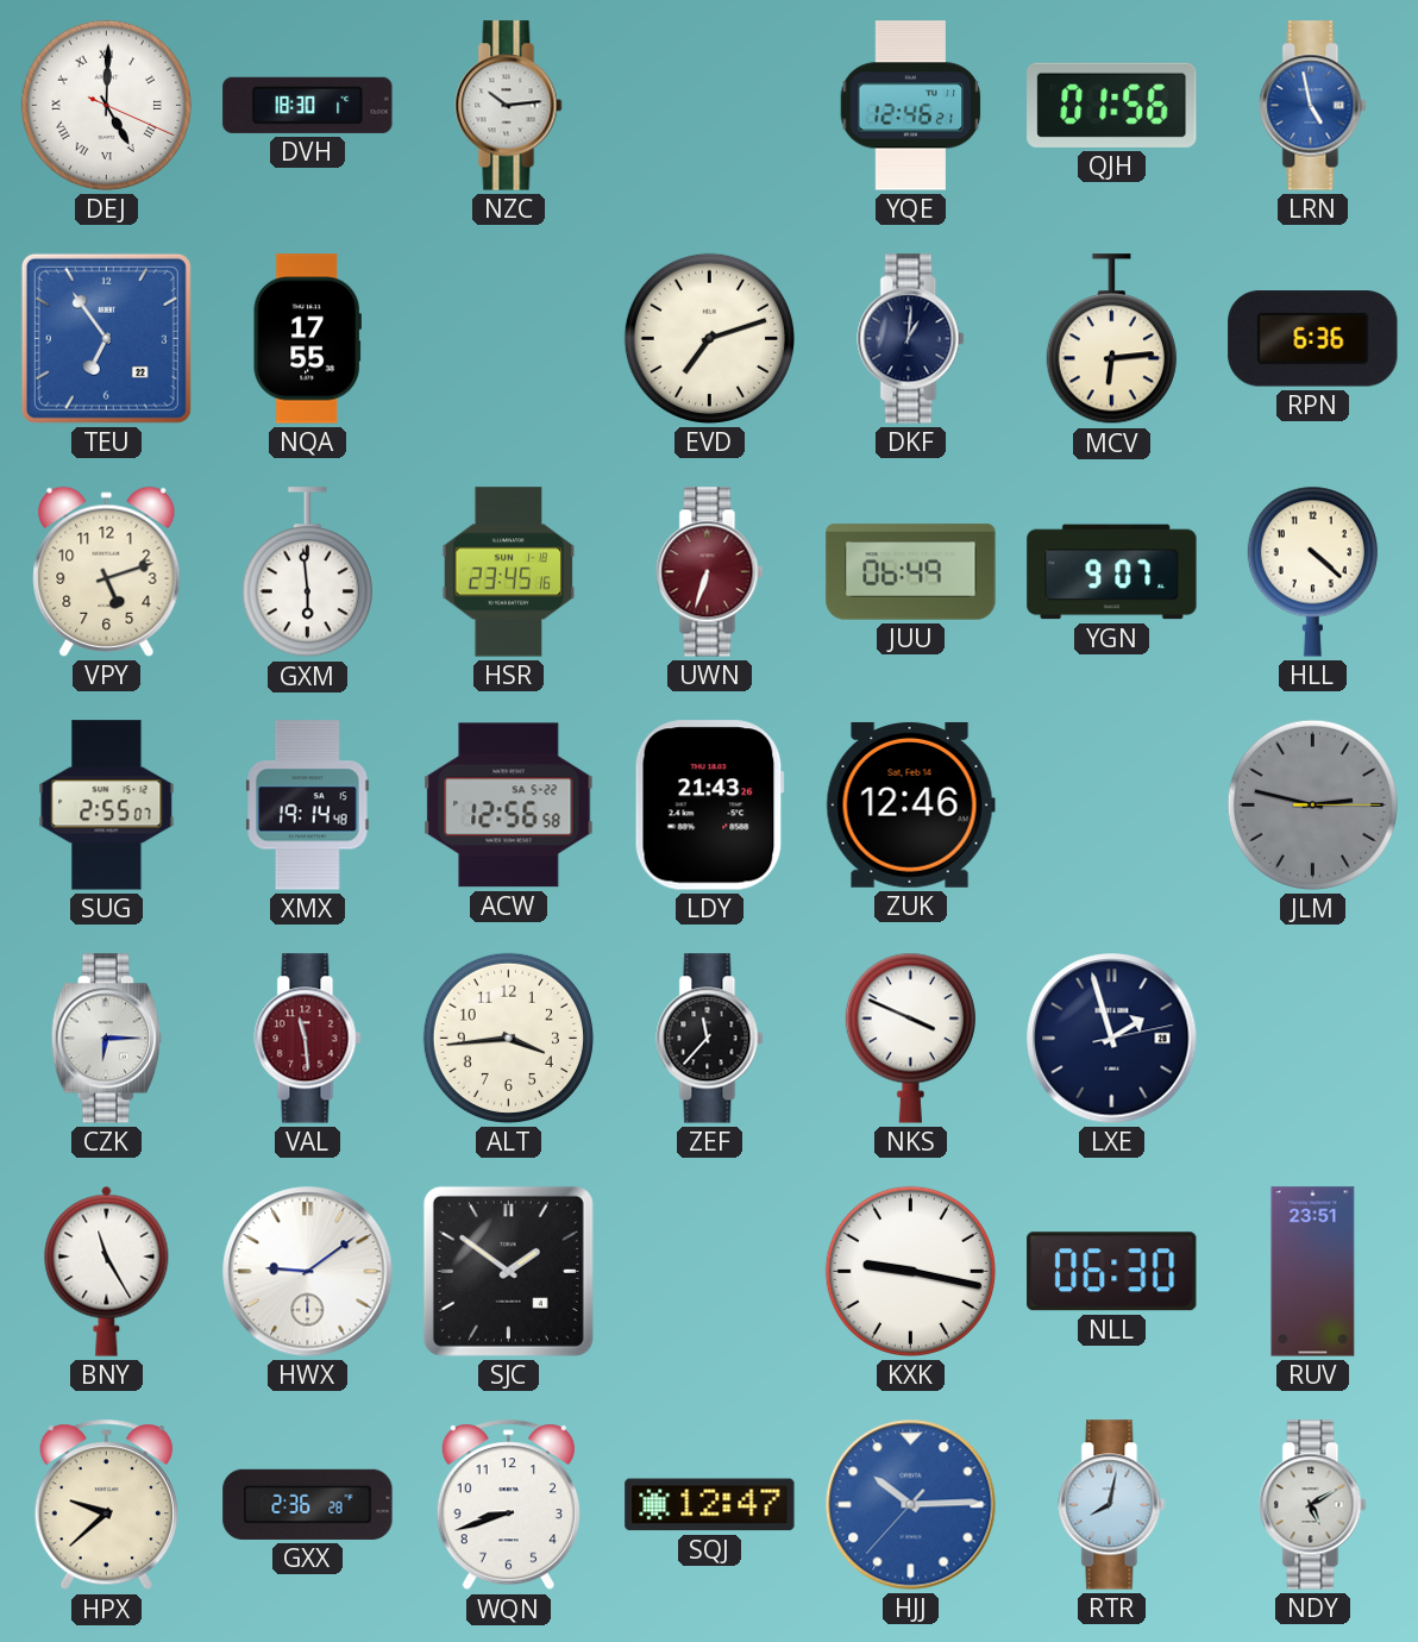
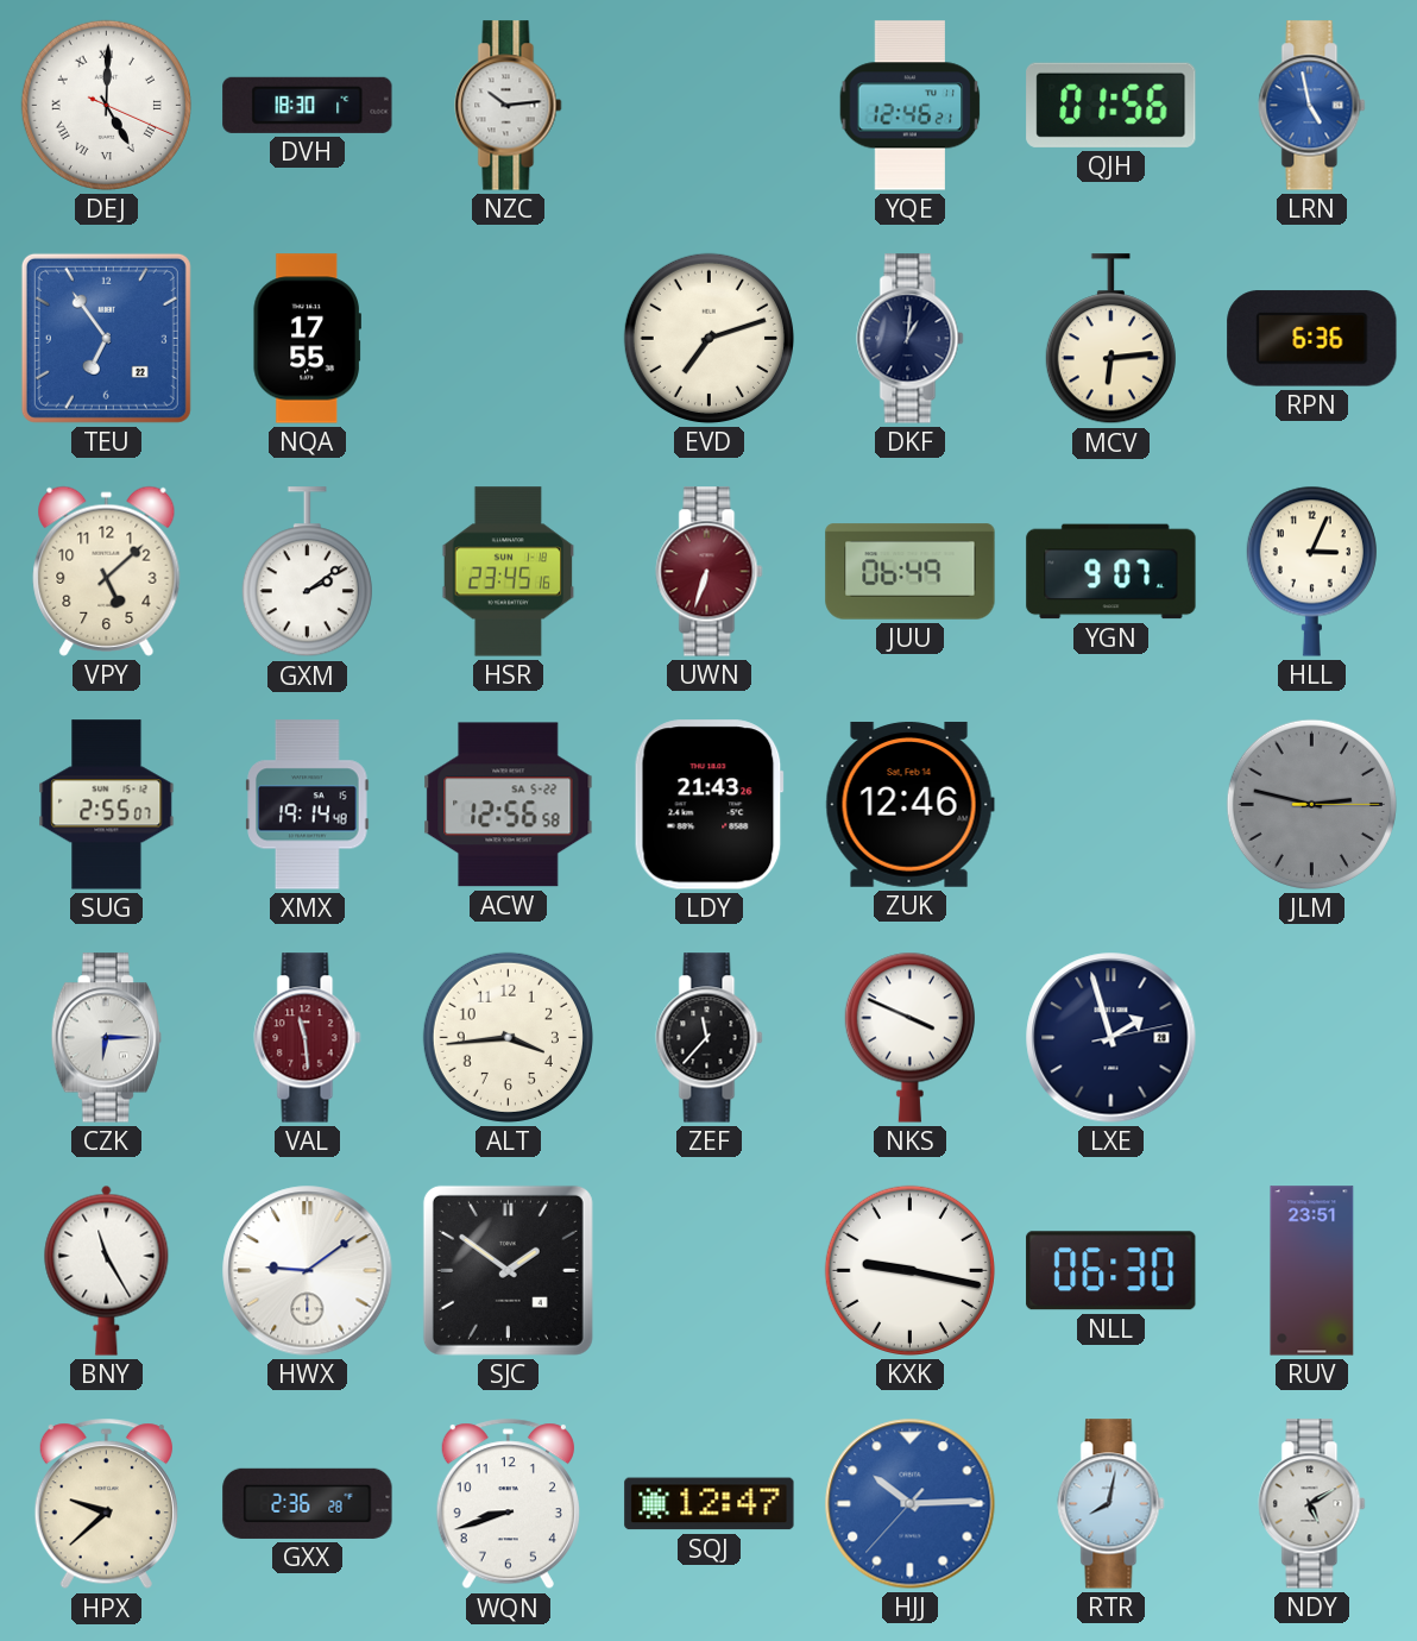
VPY: 5:12 -> 5:08 (107, 571)
GXM: 5:59 -> 2:09 (307, 572)
HLL: 4:22 -> 3:04 (1311, 571)
